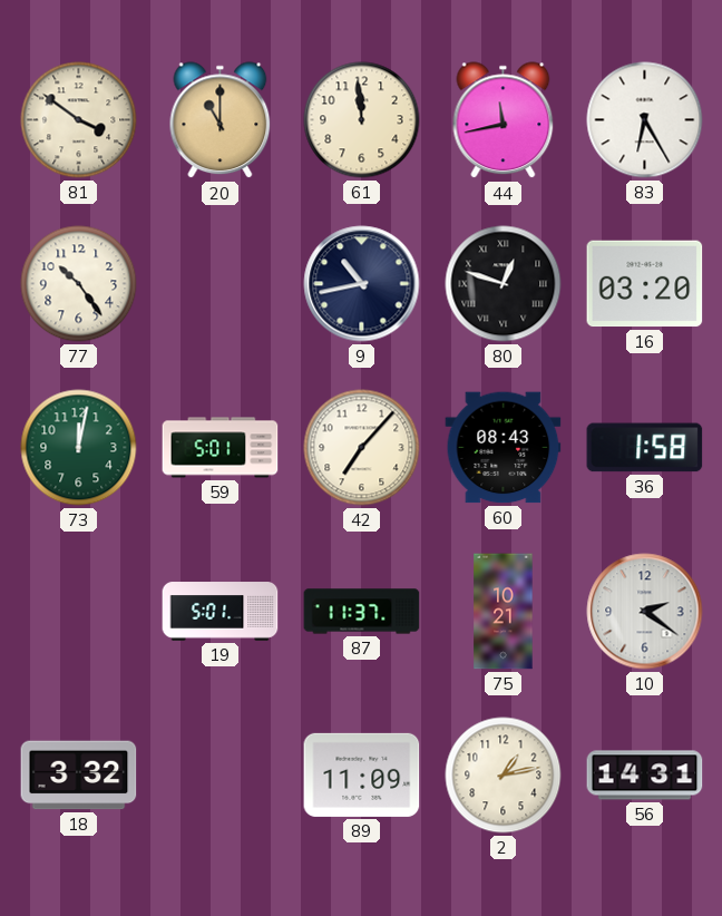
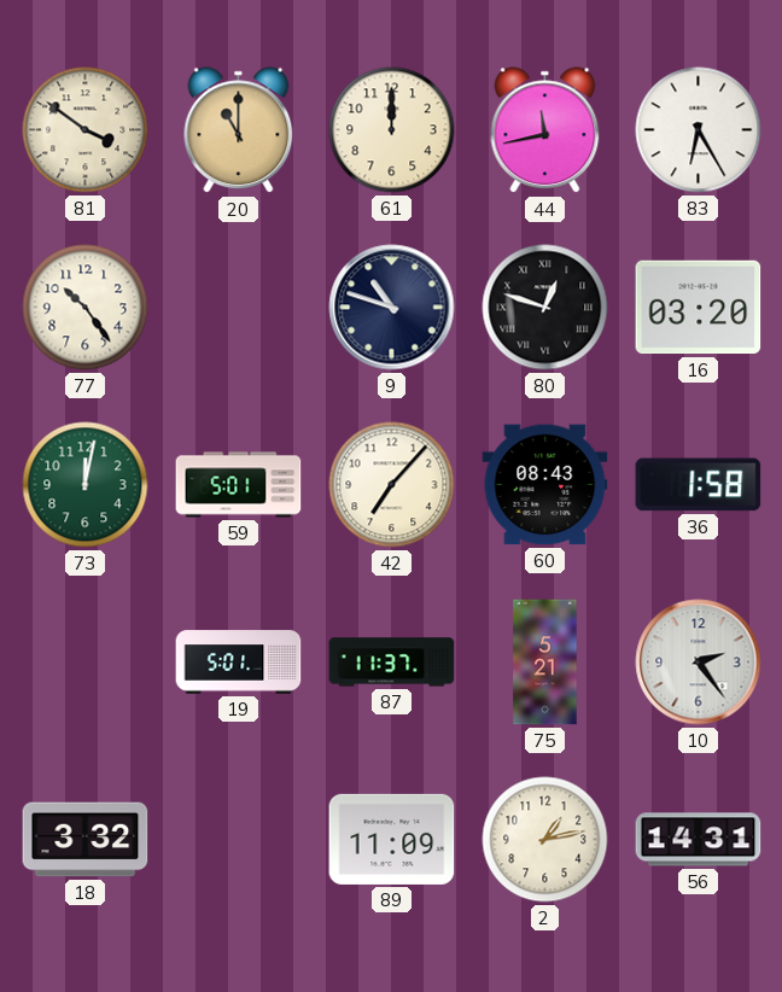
61: 11:59 -> 12:00 (392, 130)
9: 10:43 -> 10:48 (392, 308)
75: 10:21 -> 5:21 (545, 663)
10: 2:21 -> 2:24 (699, 663)
